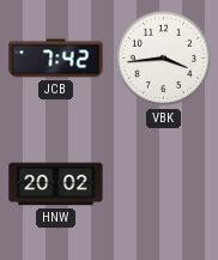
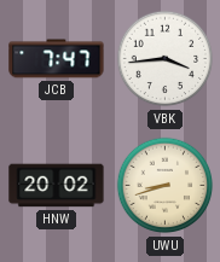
JCB: 7:42 -> 7:47 (57, 59)
UWU: none -> 8:42 (166, 186)
